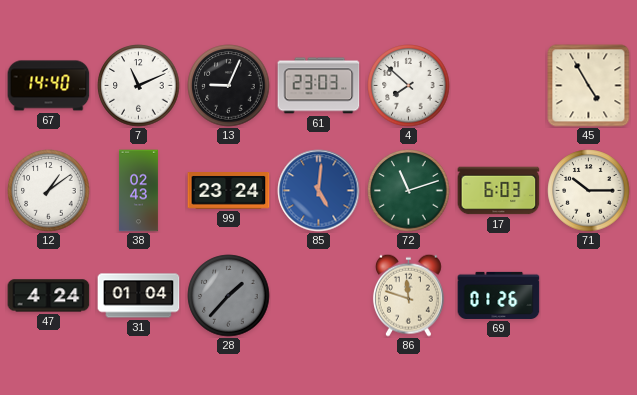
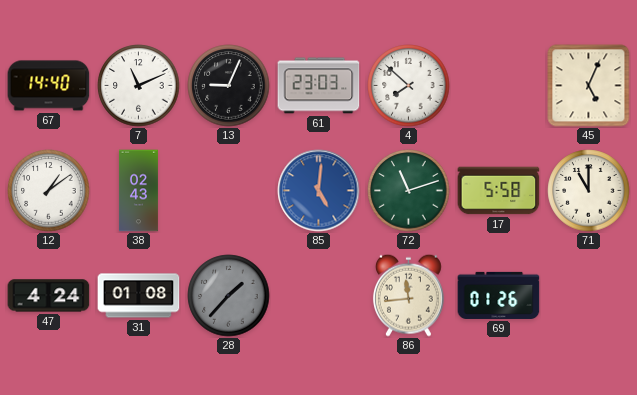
45: 4:55 -> 5:04 (589, 86)
99: 23:24 -> none (229, 191)
17: 6:03 -> 5:58 (499, 191)
71: 10:15 -> 11:00 (589, 191)
31: 01:04 -> 01:08 (139, 296)
86: 11:48 -> 11:44 (408, 295)
